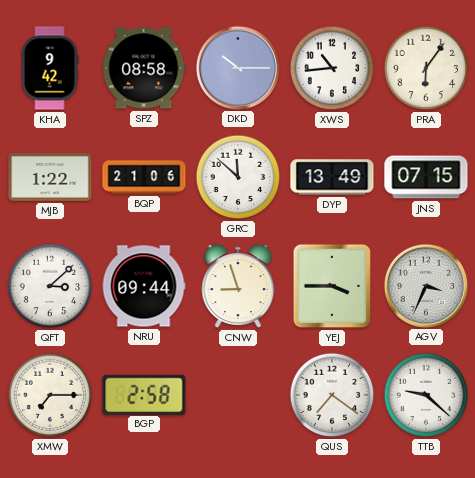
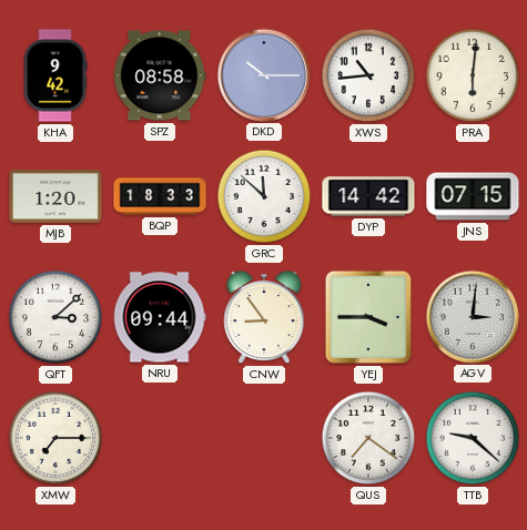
PRA: 6:06 -> 6:01 (473, 75)
MJB: 1:22 -> 1:20 (55, 197)
BQP: 21:06 -> 18:33 (160, 196)
DYP: 13:49 -> 14:42 (368, 196)
CNW: 8:57 -> 8:54 (264, 318)
AGV: 3:34 -> 3:01 (472, 316)
BGP: 2:58 -> none (144, 394)
